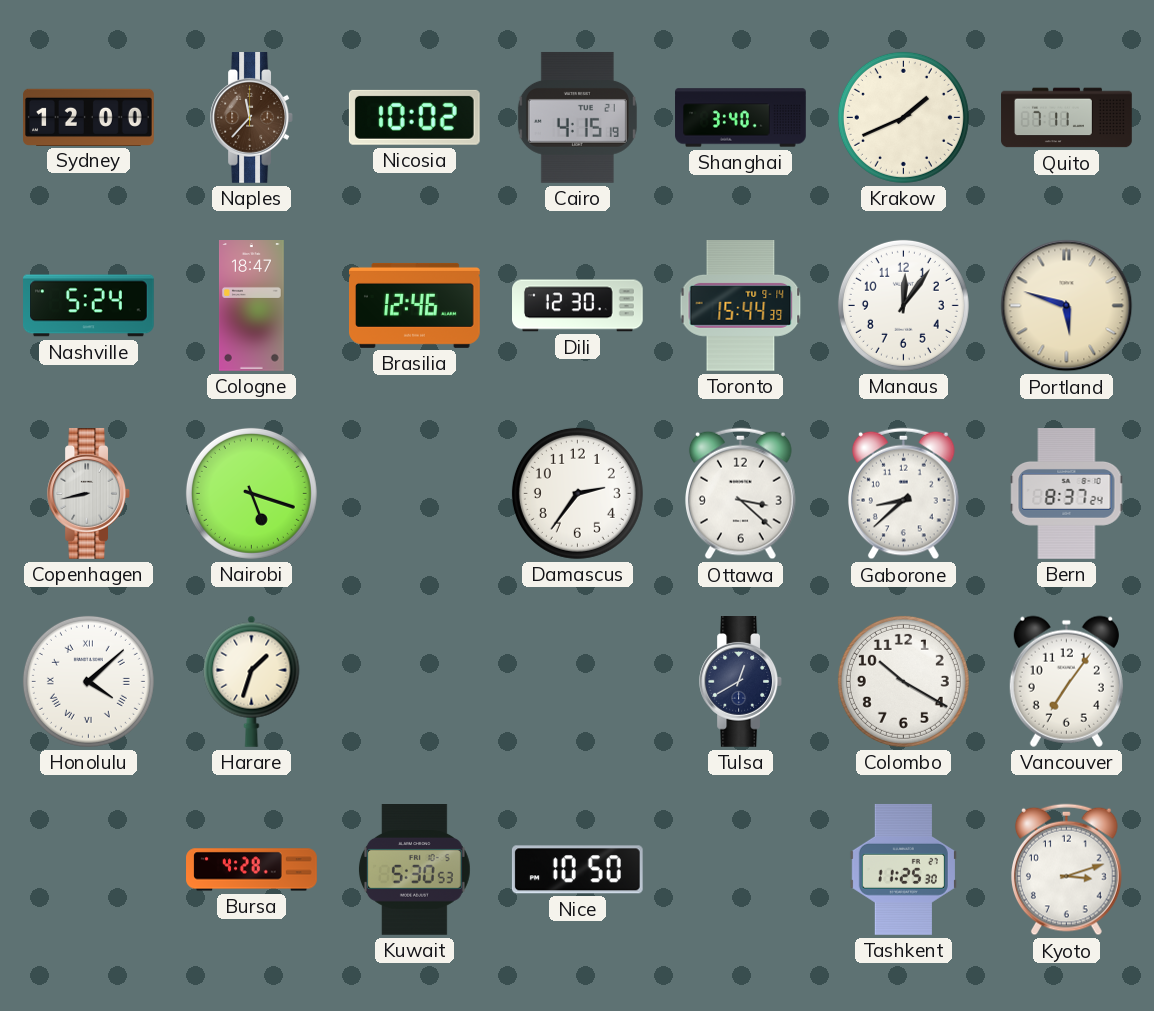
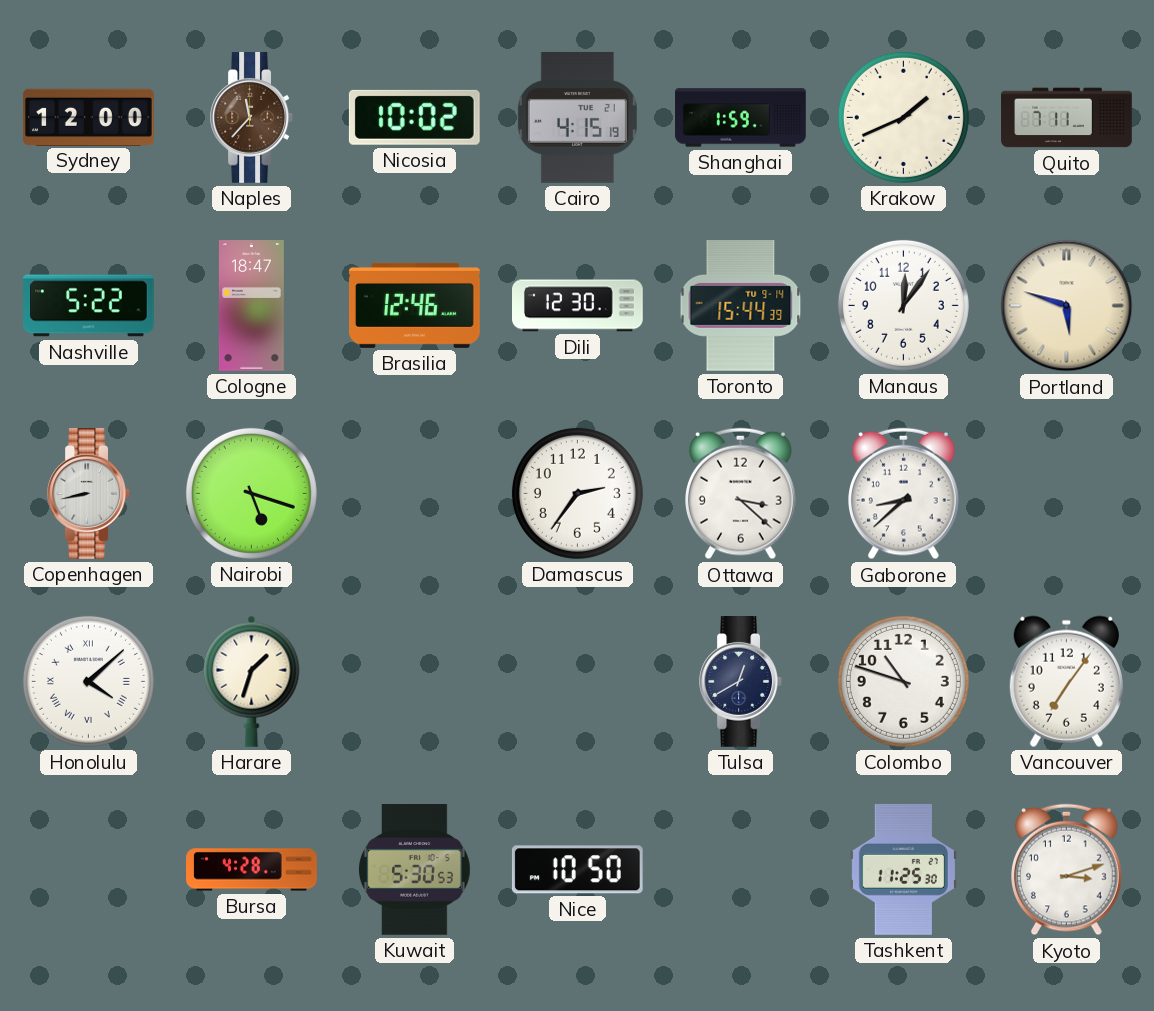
Shanghai: 3:40 -> 1:59 (741, 118)
Nashville: 5:24 -> 5:22 (89, 306)
Bern: 8:37 -> none (1067, 494)
Colombo: 10:20 -> 10:48 (903, 681)
